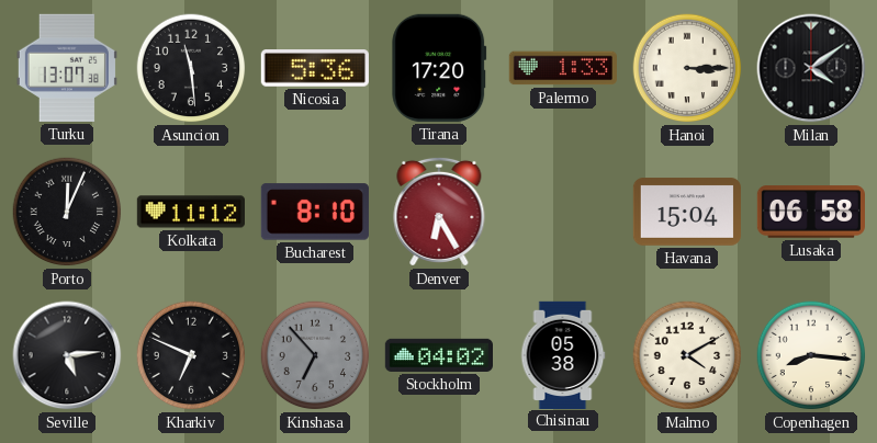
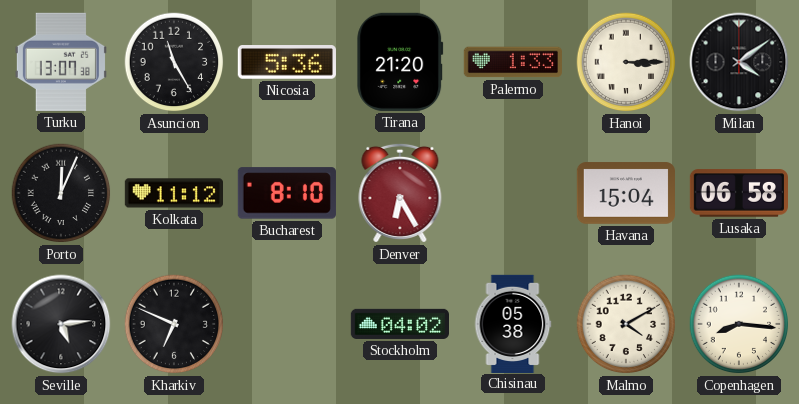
Asuncion: 11:29 -> 11:25 (174, 62)
Tirana: 17:20 -> 21:20 (400, 62)
Kinshasa: 6:53 -> none (315, 355)
